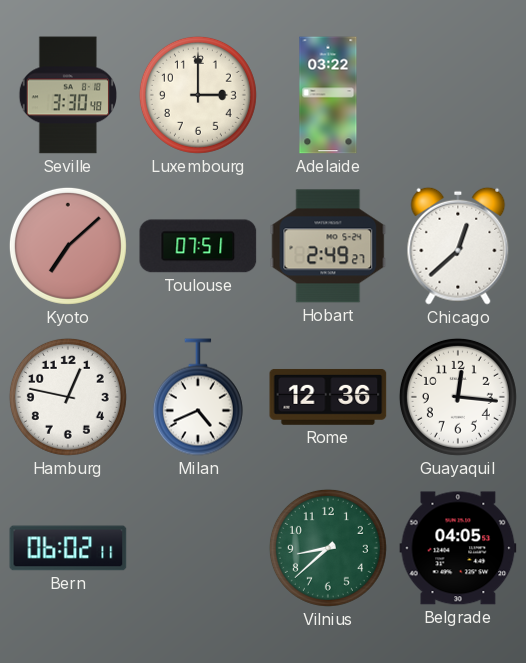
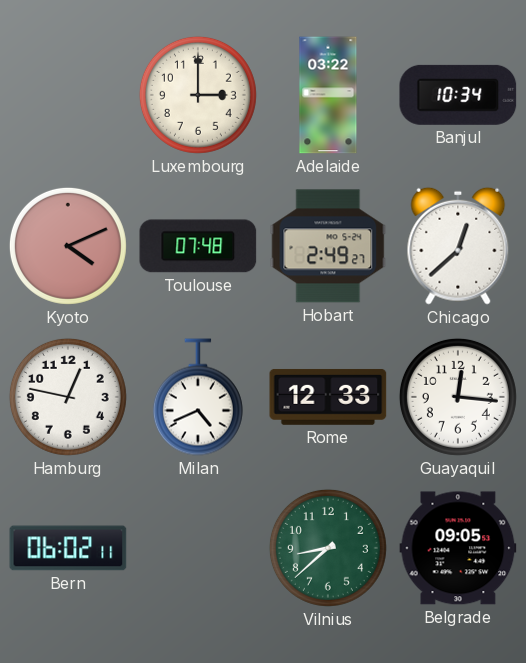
Seville: 3:30 -> none (67, 95)
Banjul: none -> 10:34 (458, 95)
Kyoto: 7:08 -> 4:11 (68, 246)
Toulouse: 07:51 -> 07:48 (198, 246)
Rome: 12:36 -> 12:33 (328, 397)
Belgrade: 04:05 -> 09:05 (458, 548)
